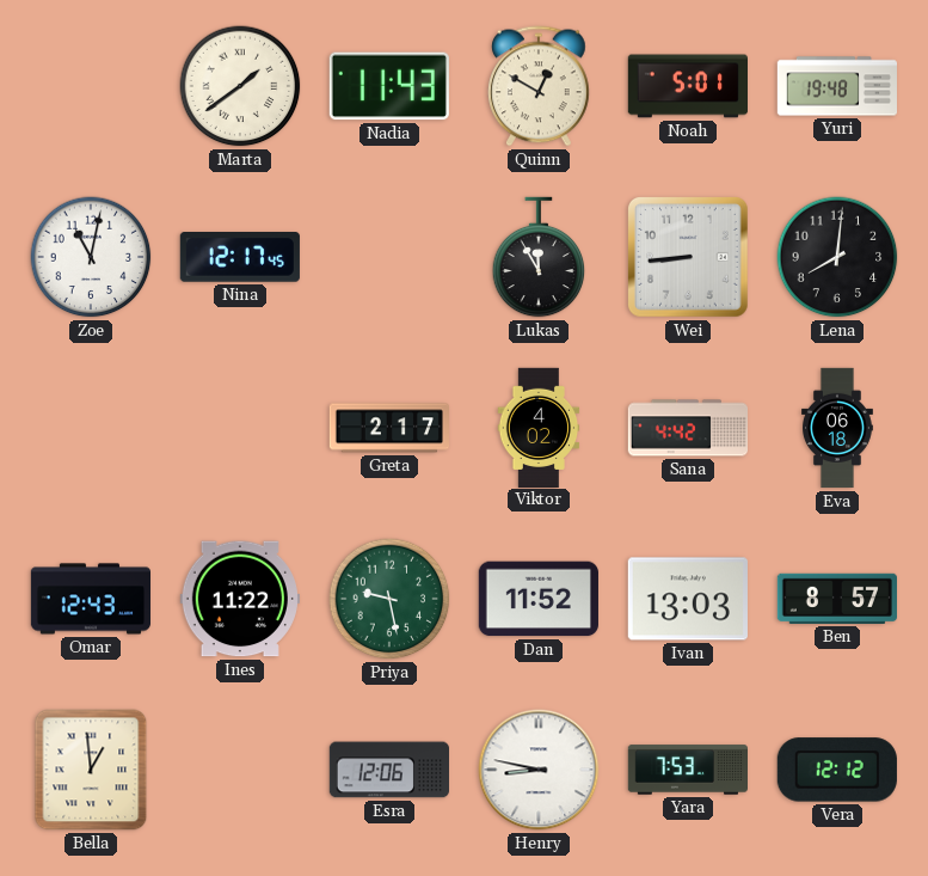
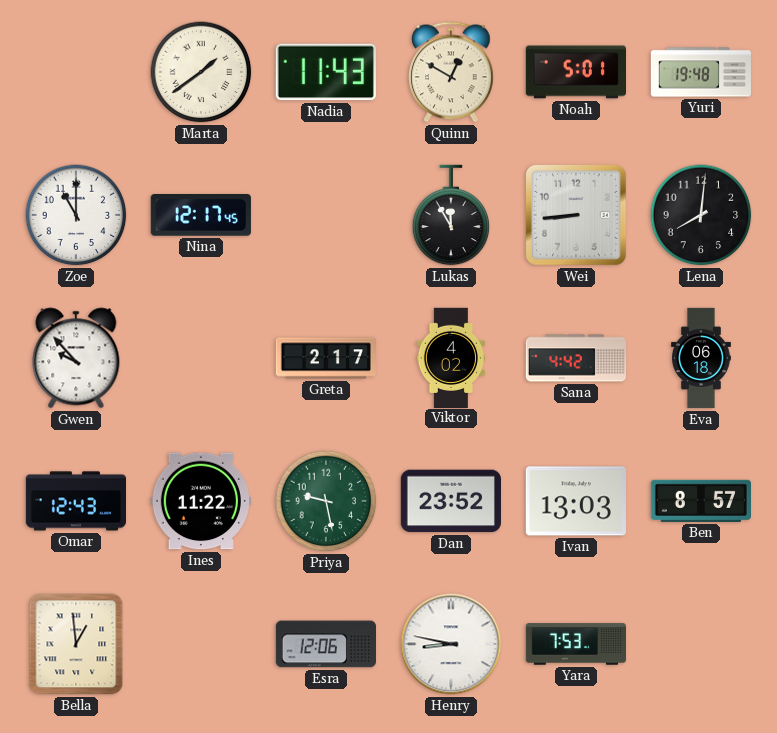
Zoe: 11:02 -> 11:00 (76, 215)
Gwen: none -> 9:53 (76, 358)
Dan: 11:52 -> 23:52 (451, 501)
Vera: 12:12 -> none (837, 770)
